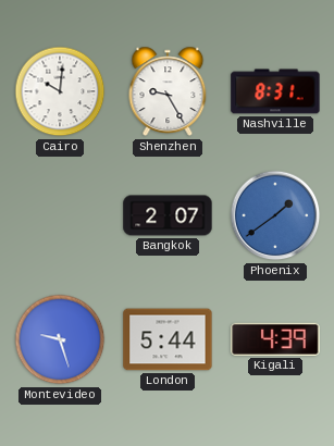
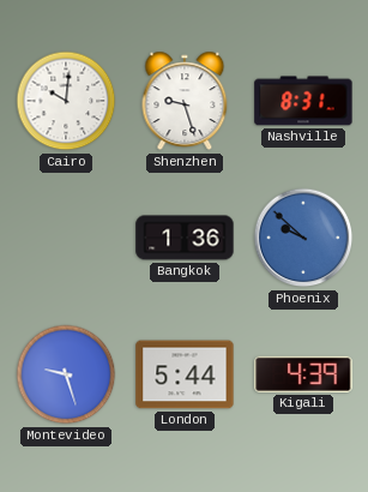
Shenzhen: 9:25 -> 9:27 (185, 101)
Bangkok: 2:07 -> 1:36 (185, 238)
Phoenix: 1:39 -> 9:52 (303, 238)
